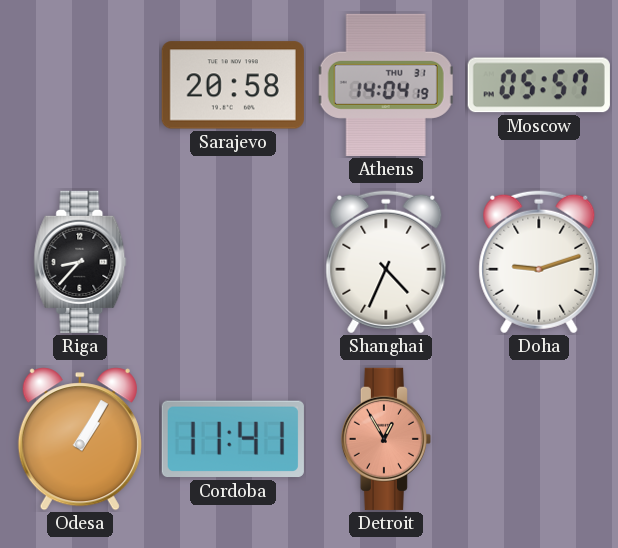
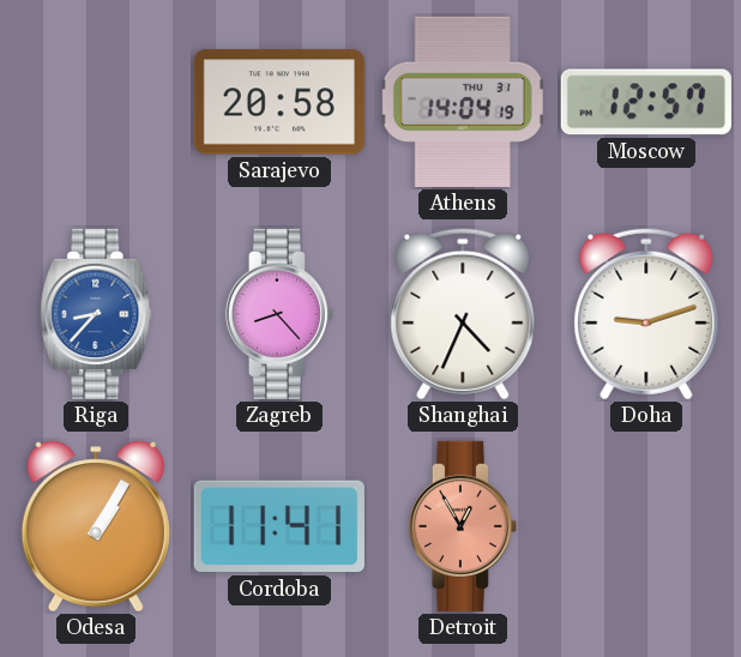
Moscow: 05:57 -> 12:57 (646, 102)
Riga dial: black -> blue (96, 314)
Zagreb: none -> 8:23 (279, 314)
